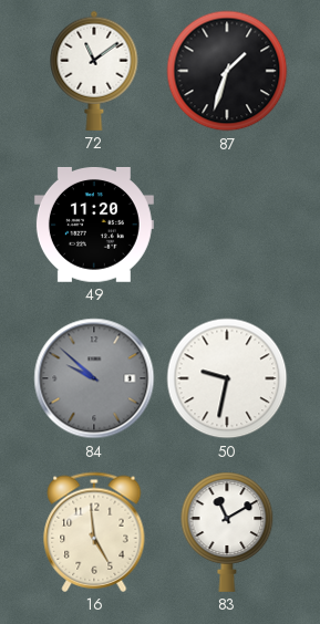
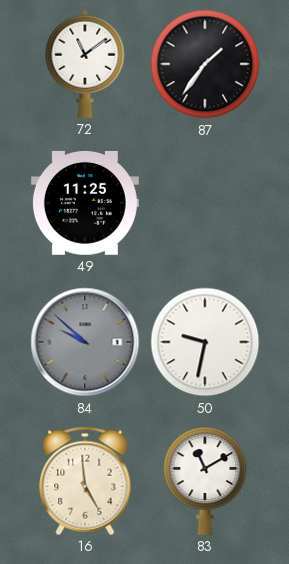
87: 1:33 -> 1:36 (205, 64)
49: 11:20 -> 11:25 (85, 203)
